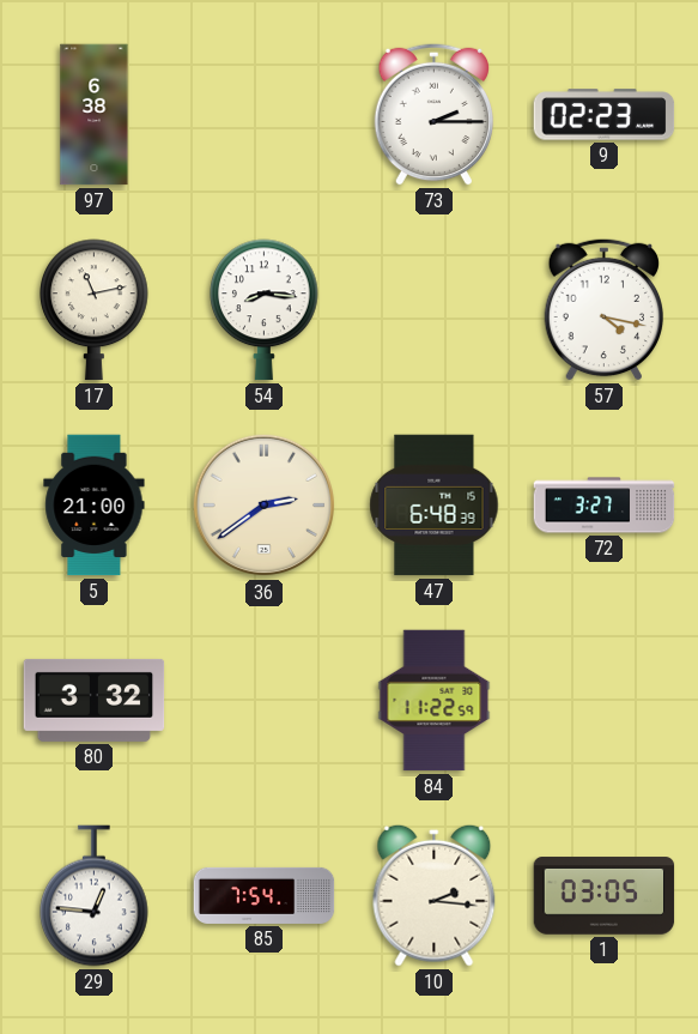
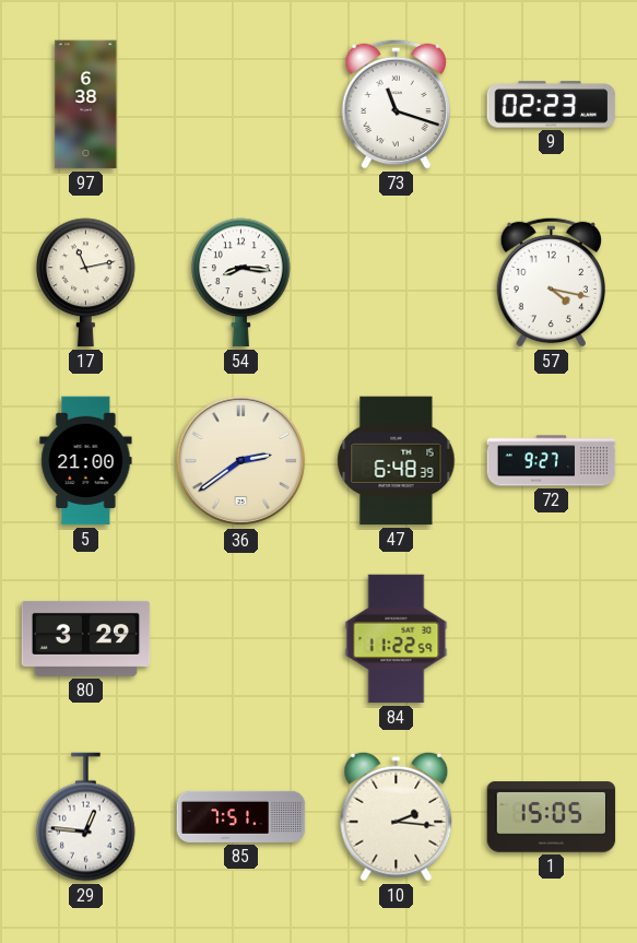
73: 2:15 -> 11:18 (396, 104)
72: 3:27 -> 9:27 (552, 461)
80: 3:32 -> 3:29 (86, 638)
85: 7:54 -> 7:51 (241, 816)
1: 03:05 -> 15:05 (552, 817)
